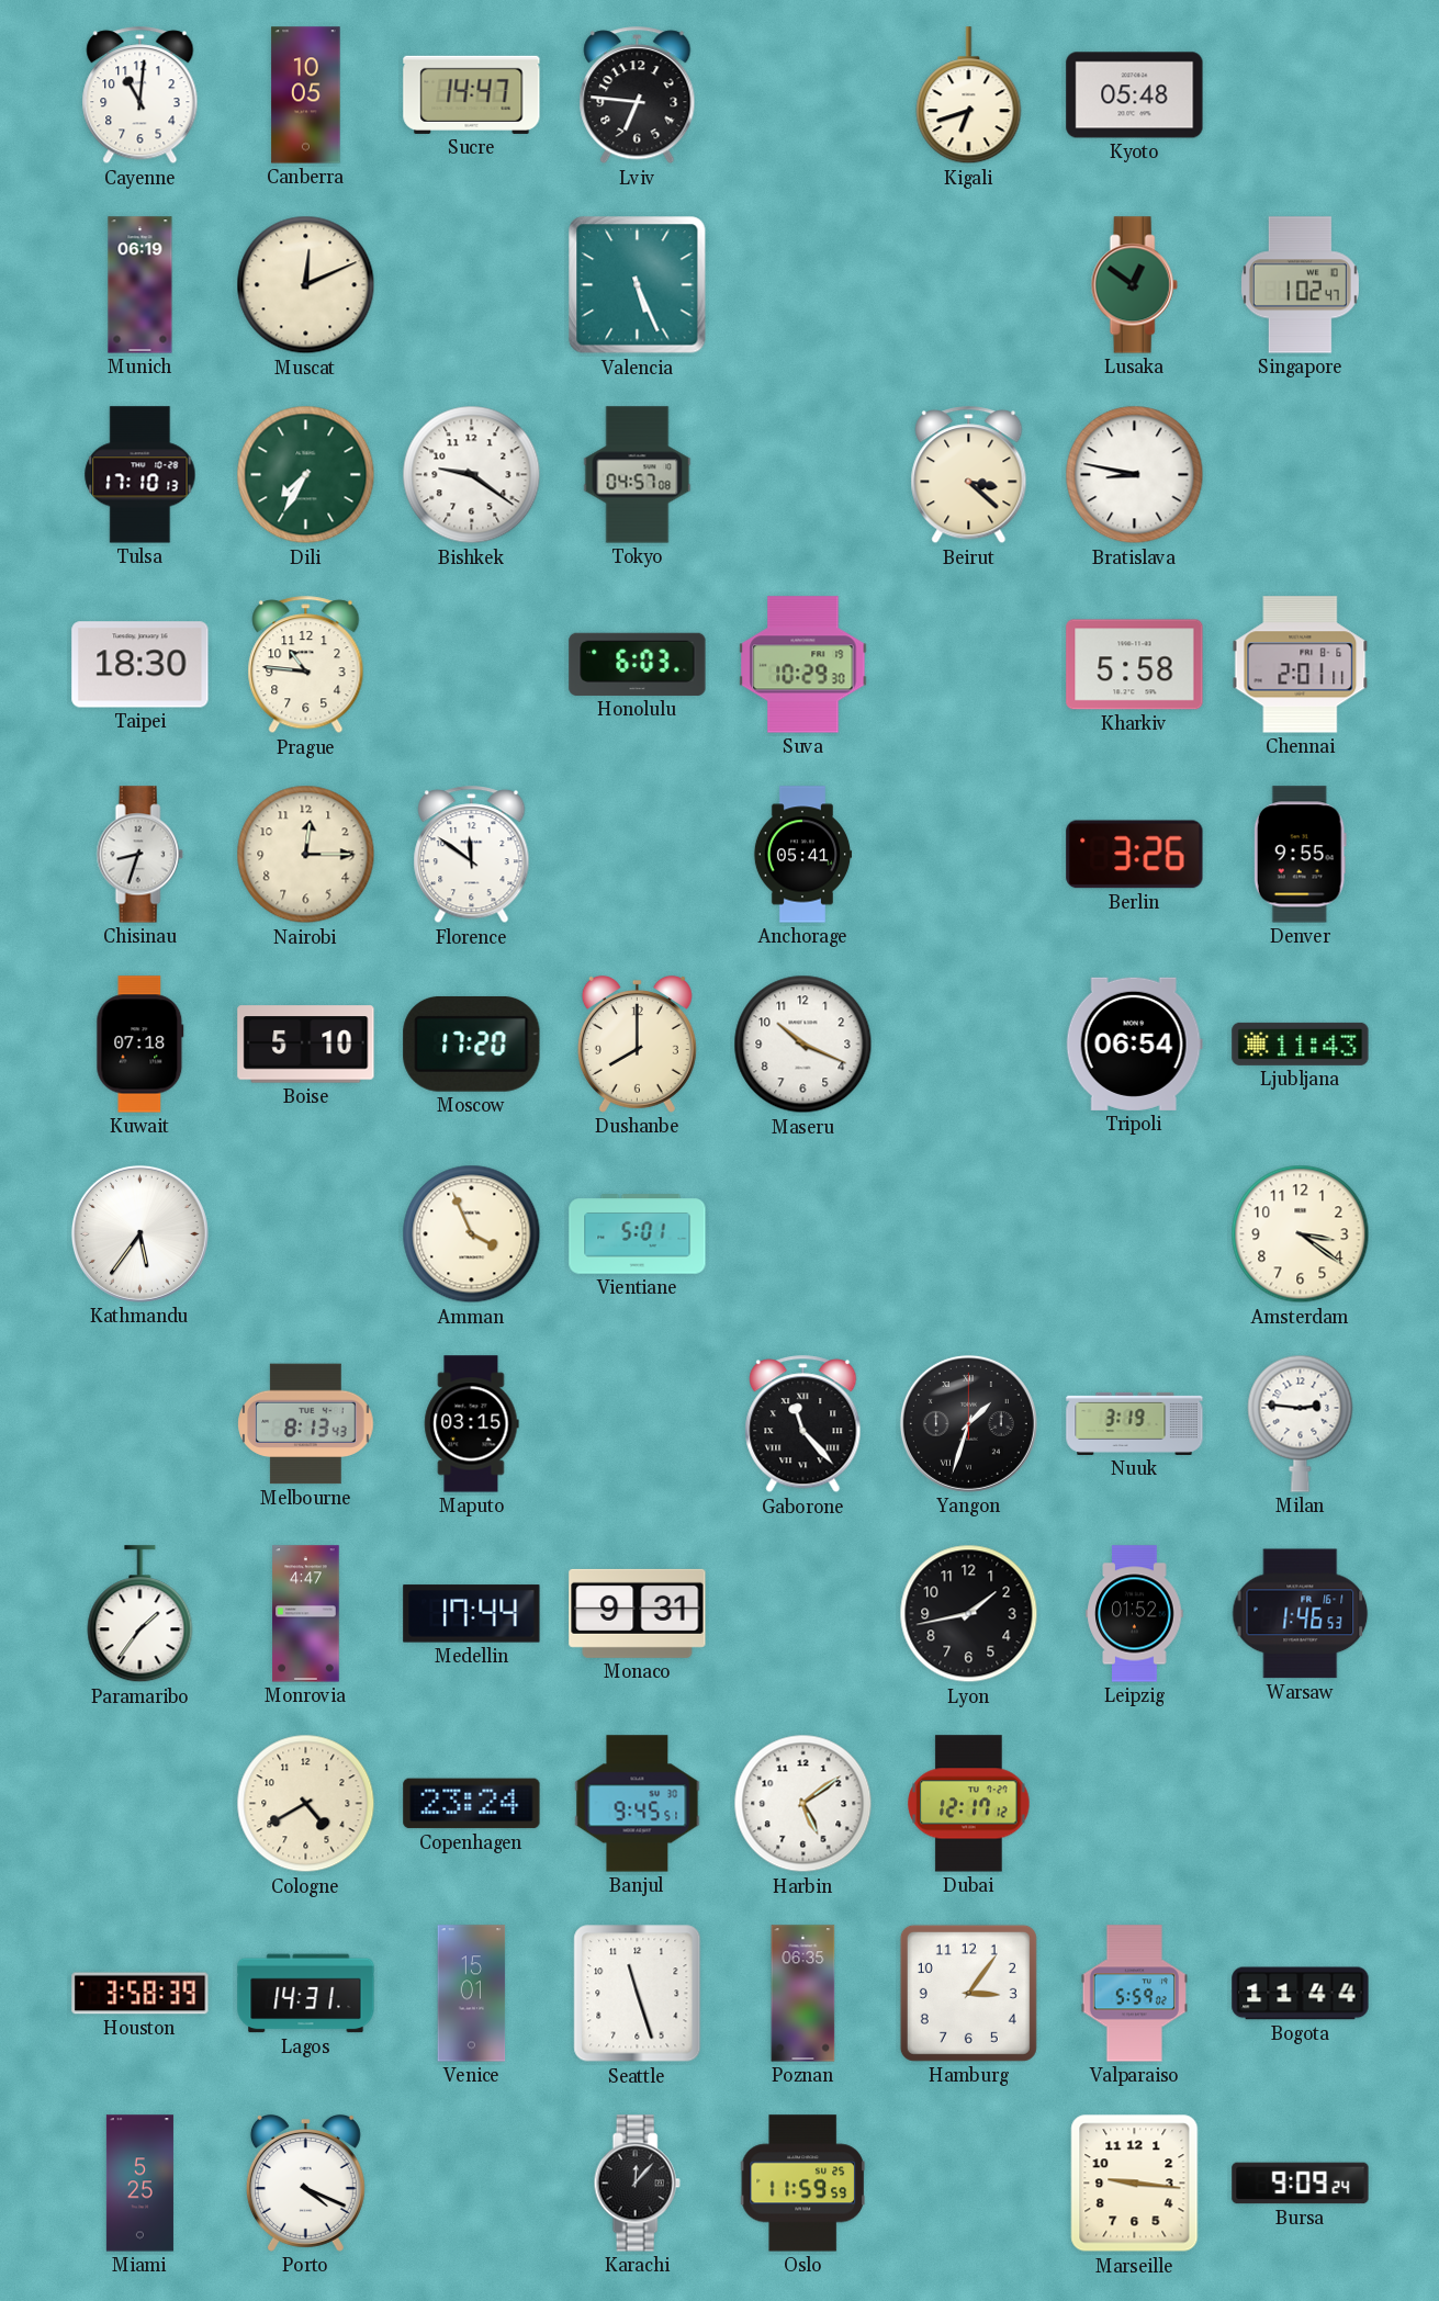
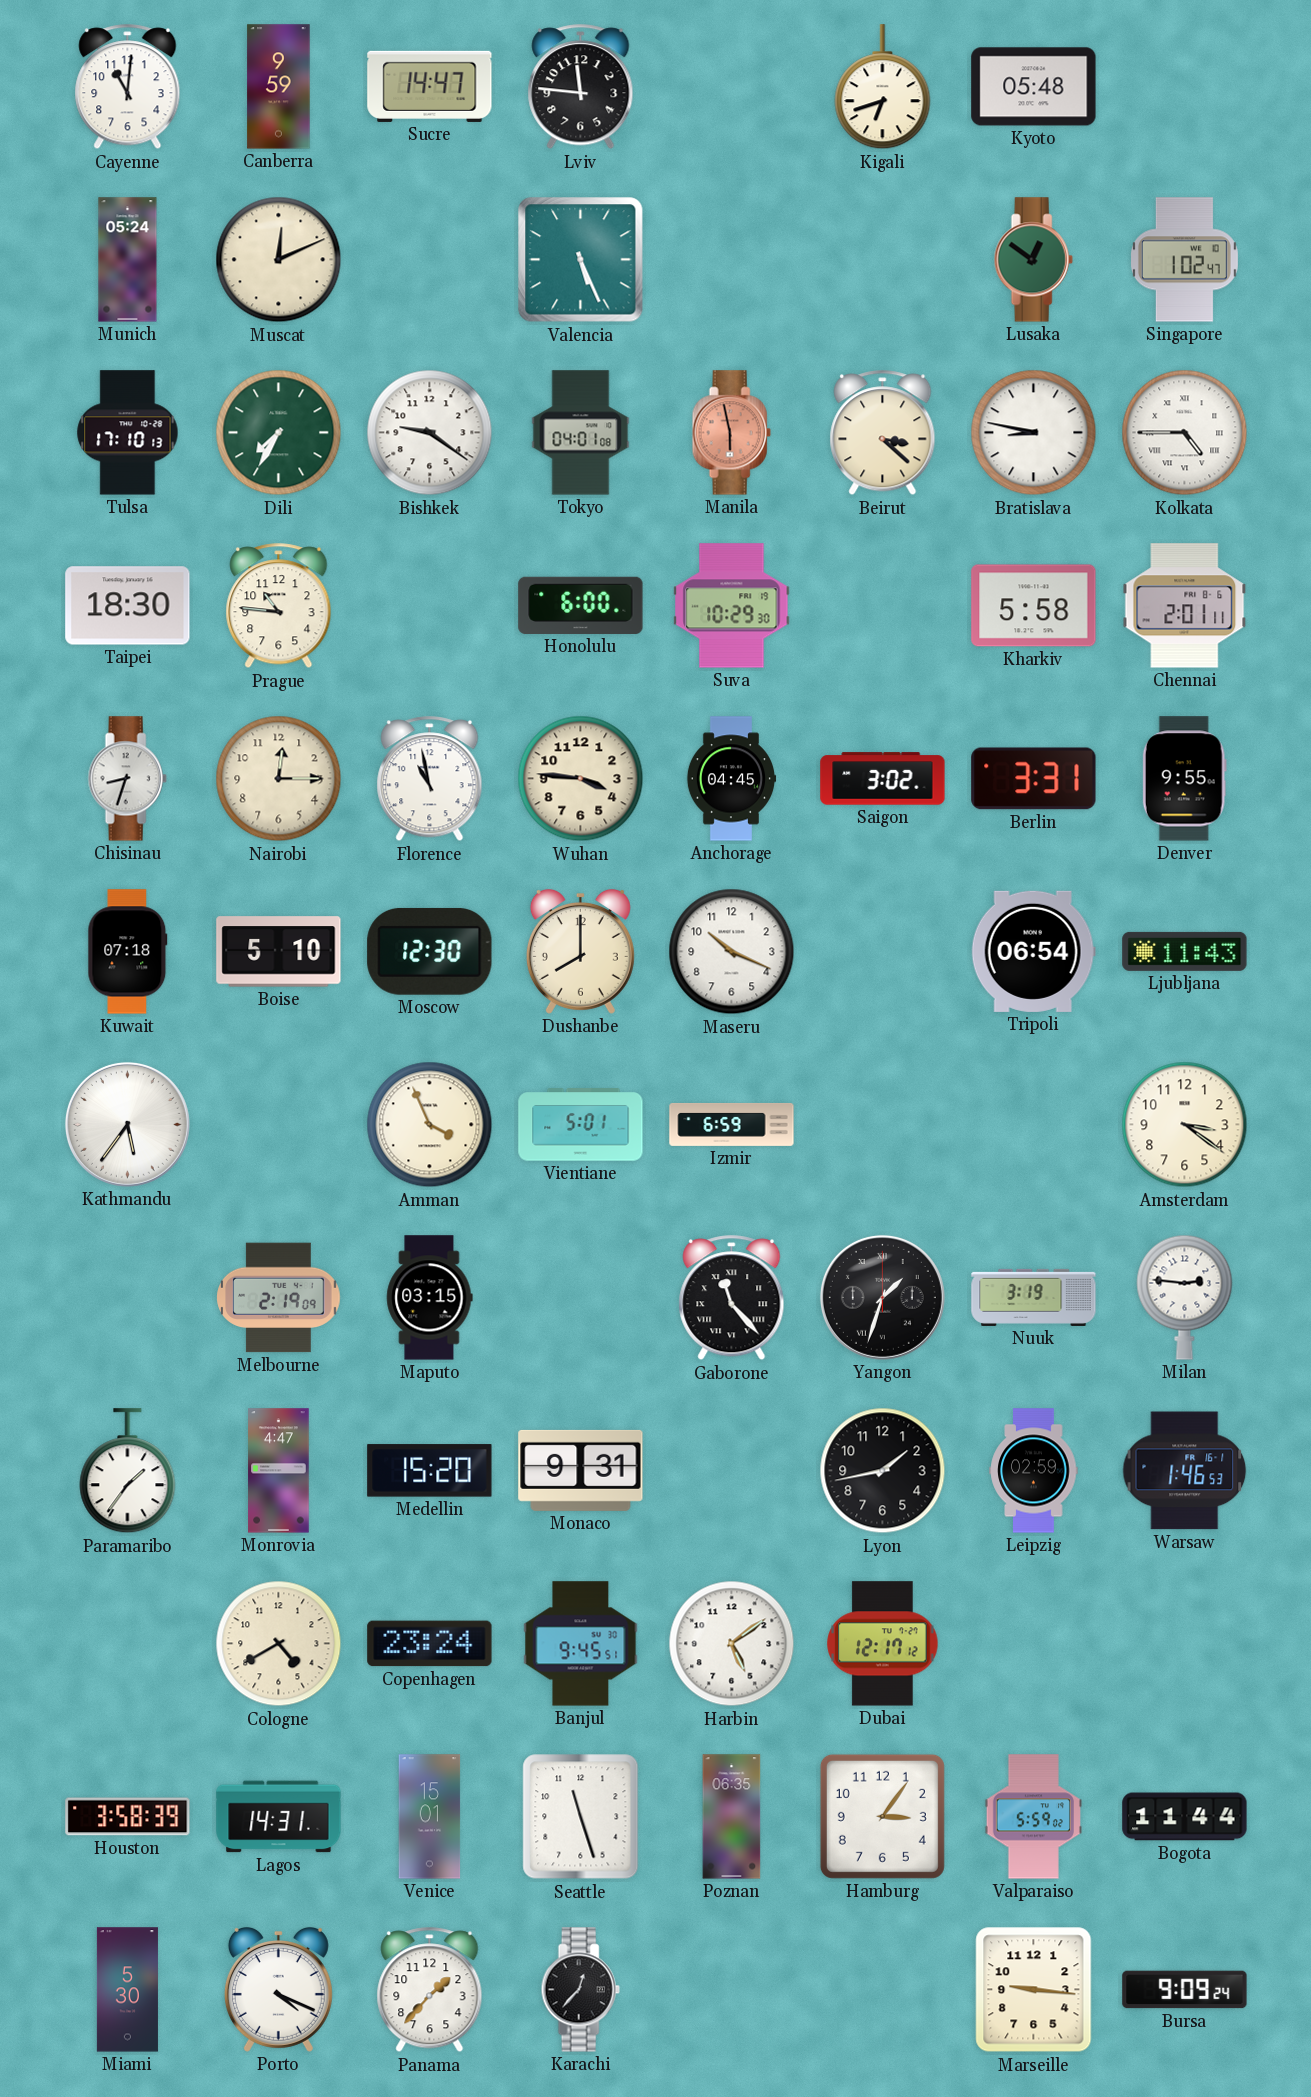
Canberra: 10:05 -> 9:59 (279, 87)
Lviv: 6:46 -> 11:46 (581, 87)
Munich: 06:19 -> 05:24 (128, 260)
Tokyo: 04:57 -> 04:01 (581, 433)
Manila: none -> 5:58 (731, 433)
Kolkata: none -> 4:45 (1185, 433)
Honolulu: 6:03 -> 6:00 (581, 605)
Florence: 11:51 -> 10:58 (430, 779)
Wuhan: none -> 3:46 (581, 779)
Anchorage: 05:41 -> 04:45 (731, 779)
Saigon: none -> 3:02 (883, 779)
Berlin: 3:26 -> 3:31 (1034, 779)
Moscow: 17:20 -> 12:30 (430, 951)
Izmir: none -> 6:59 (732, 1124)
Melbourne: 8:13 -> 2:19 (279, 1298)
Medellin: 17:44 -> 15:20 (430, 1471)
Leipzig: 01:52 -> 02:59 (1034, 1471)
Miami: 5:25 -> 5:30 (127, 1990)
Panama: none -> 1:37 (430, 1990)
Karachi: 12:07 -> 12:37 (580, 1990)
Oslo: 11:59 -> none (803, 2184)
